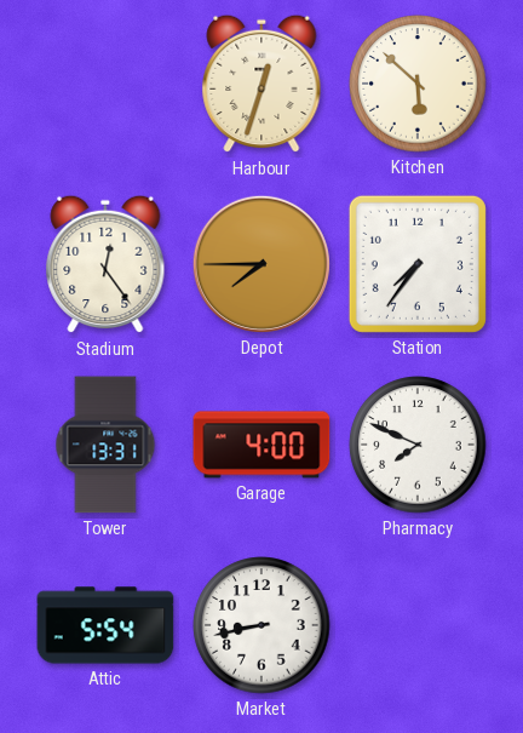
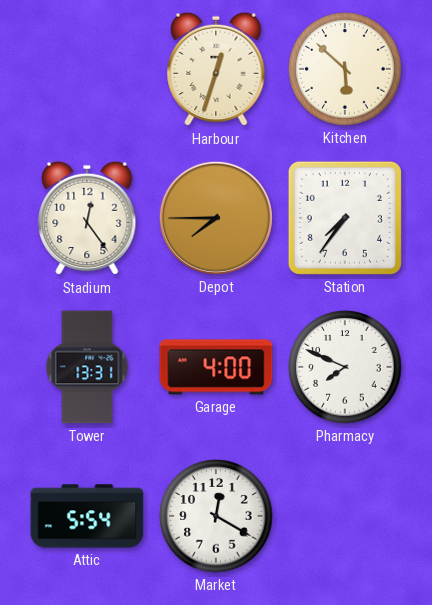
Market: 8:43 -> 12:20 (216, 516)
